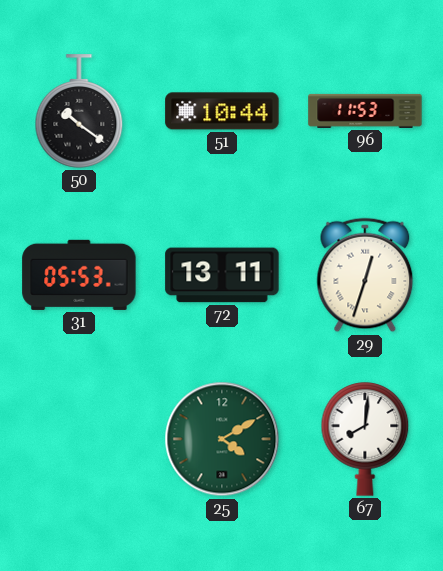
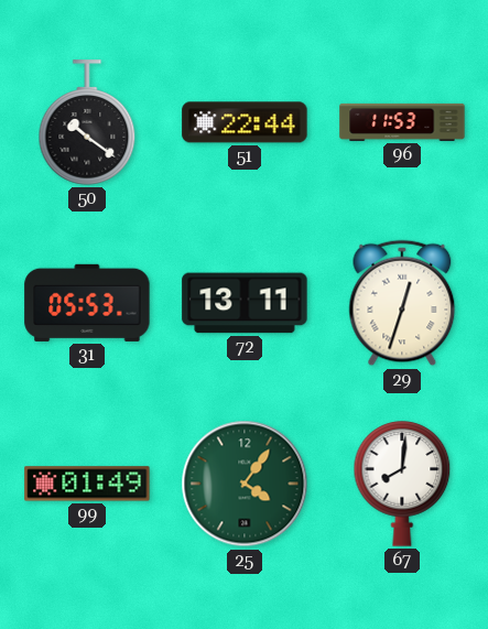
51: 10:44 -> 22:44 (245, 122)
99: none -> 01:49 (87, 484)
25: 4:10 -> 4:06 (245, 484)
